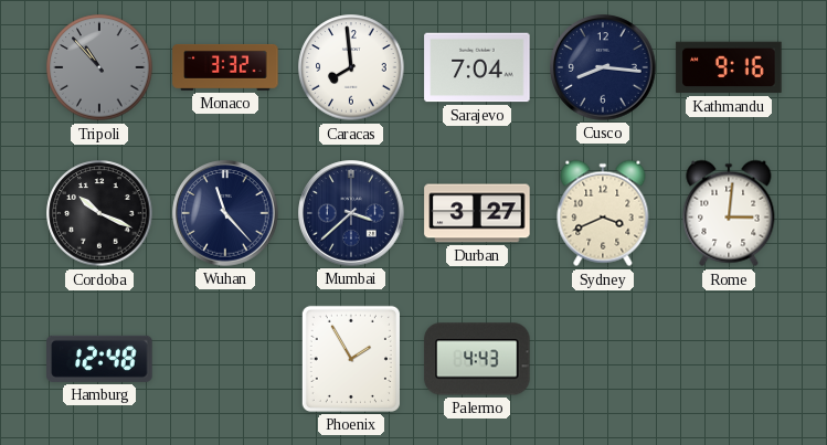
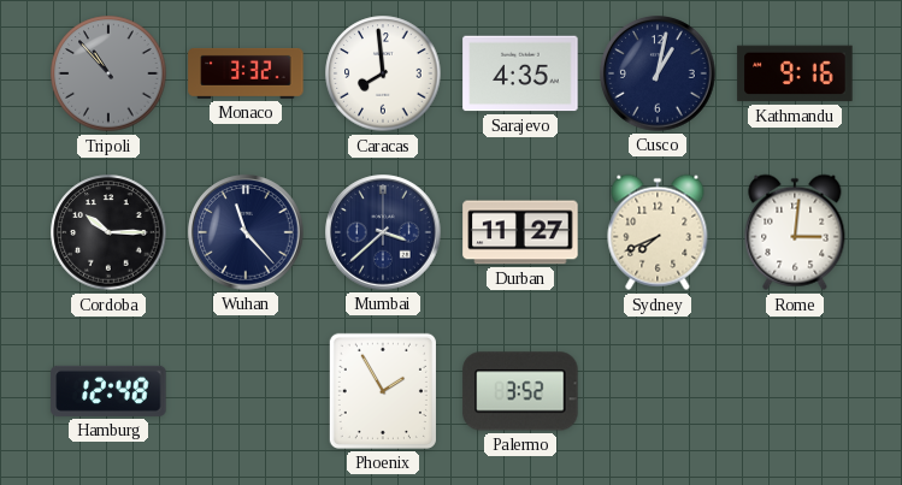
Sarajevo: 7:04 -> 4:35 (520, 73)
Cusco: 8:16 -> 1:02 (658, 73)
Cordoba: 10:19 -> 10:15 (108, 232)
Durban: 3:27 -> 11:27 (520, 232)
Sydney: 3:41 -> 7:41 (658, 232)
Palermo: 4:43 -> 3:52 (520, 391)
